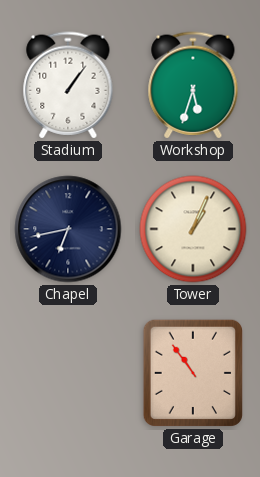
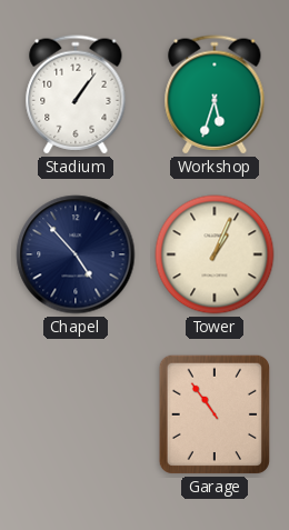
Chapel: 6:43 -> 4:53 (76, 254)
